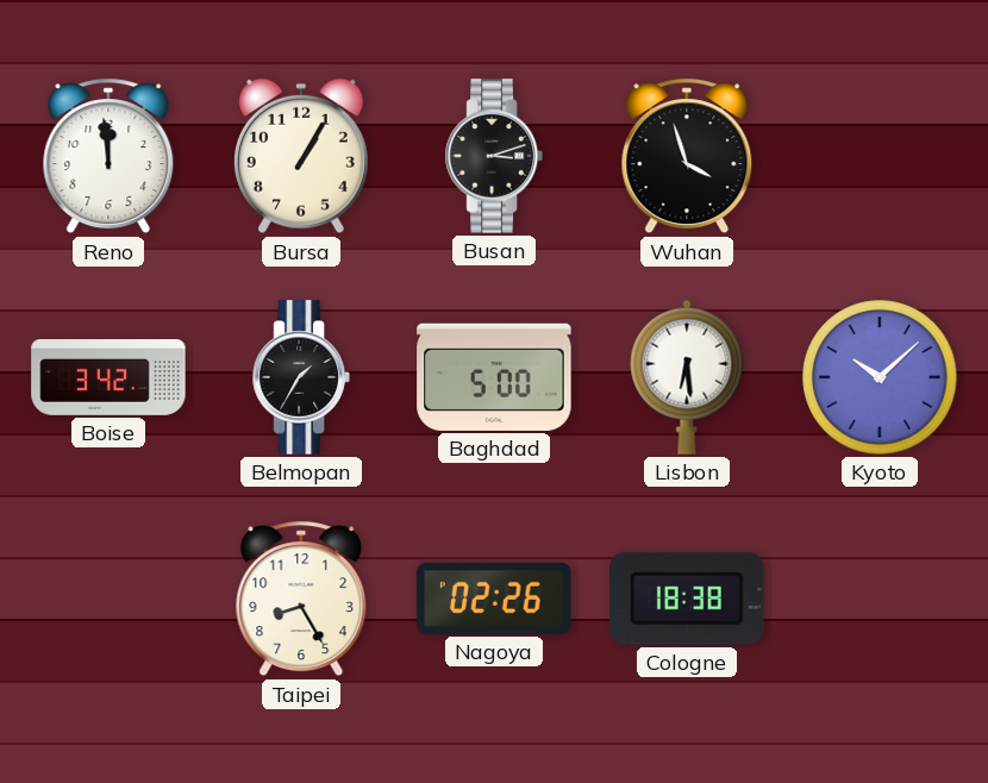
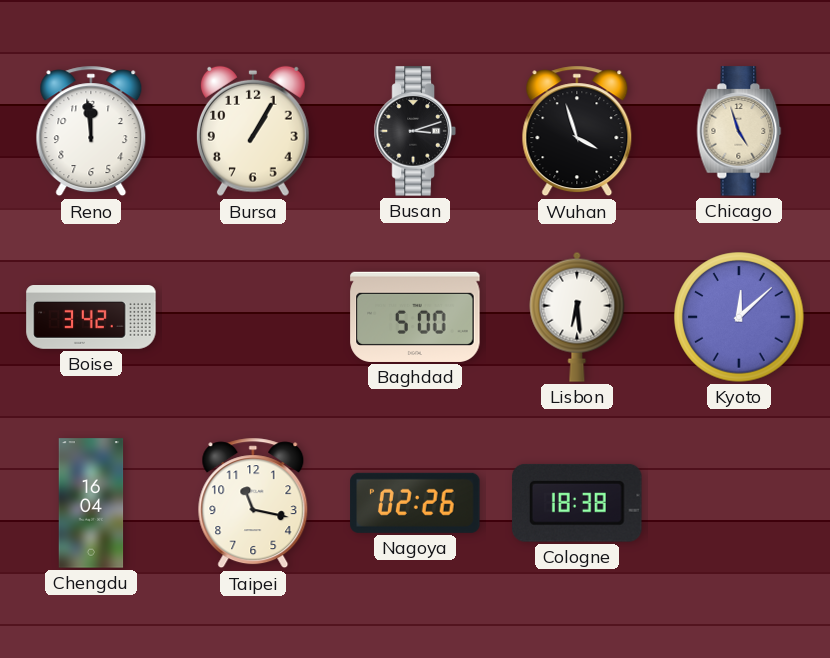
Chicago: none -> 4:57 (739, 131)
Belmopan: 1:35 -> none (301, 377)
Kyoto: 10:08 -> 12:08 (739, 317)
Chengdu: none -> 16:04 (91, 503)
Taipei: 8:25 -> 11:17 (253, 503)
